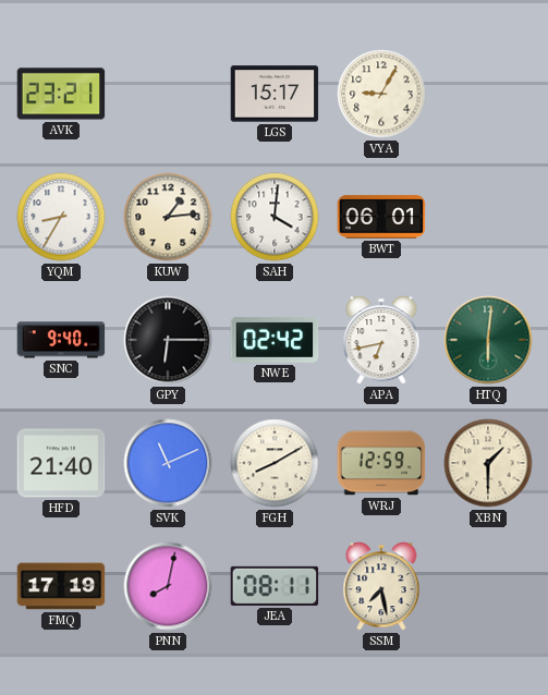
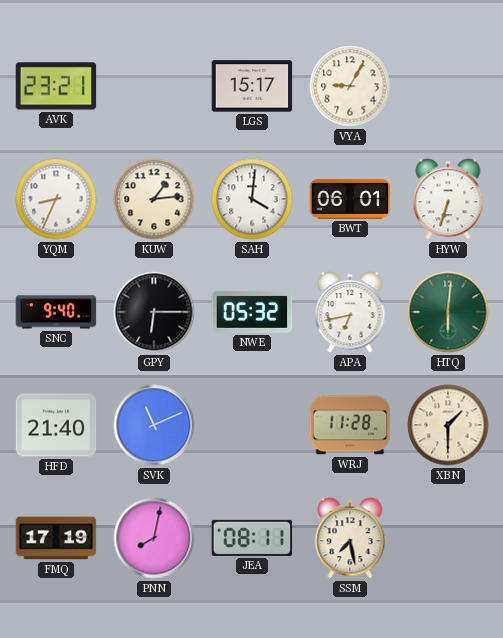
YQM: 8:35 -> 8:34 (56, 199)
HYW: none -> 6:33 (448, 199)
NWE: 02:42 -> 05:32 (252, 312)
FGH: 8:10 -> none (275, 463)
WRJ: 12:59 -> 11:28 (350, 425)
